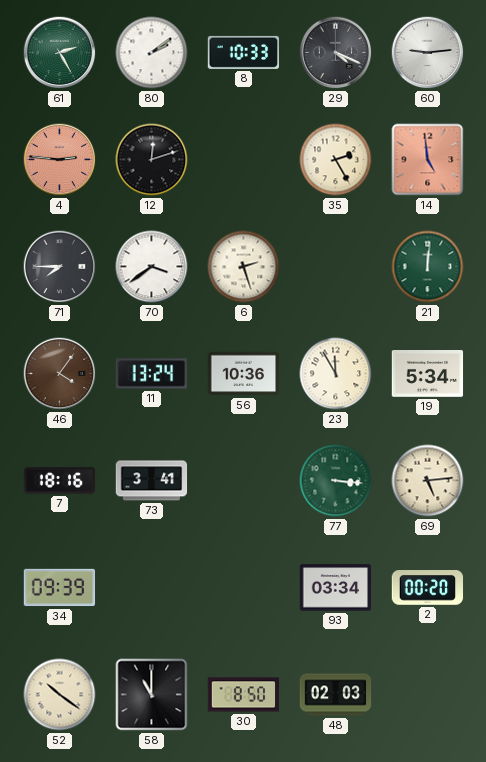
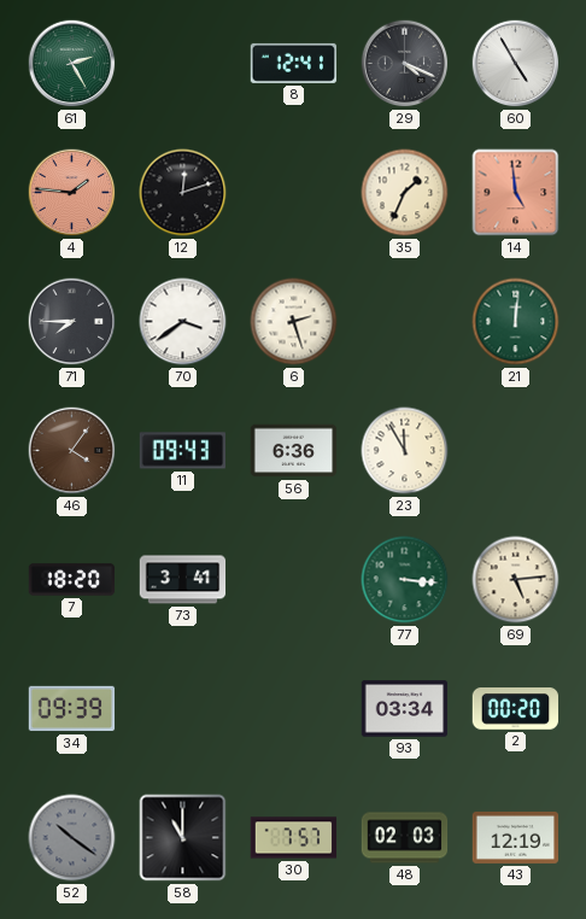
80: 2:09 -> none (152, 53)
8: 10:33 -> 12:41 (294, 63)
60: 9:14 -> 4:55 (516, 64)
4: 2:46 -> 1:46 (72, 193)
35: 2:25 -> 1:34 (405, 193)
11: 13:24 -> 09:43 (183, 451)
56: 10:36 -> 6:36 (294, 451)
19: 5:34 -> none (428, 374)
7: 18:16 -> 18:20 (72, 580)
52 dial: cream -> grey (72, 838)
30: 8:50 -> 7:57 (294, 838)
43: none -> 12:19 (516, 837)
